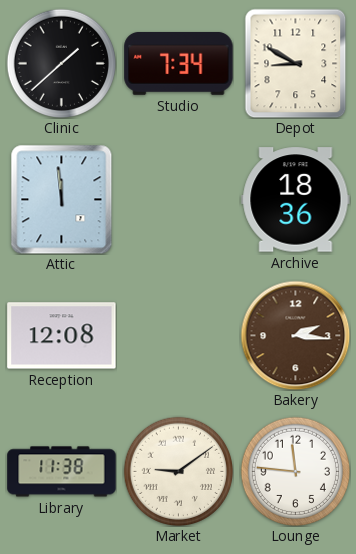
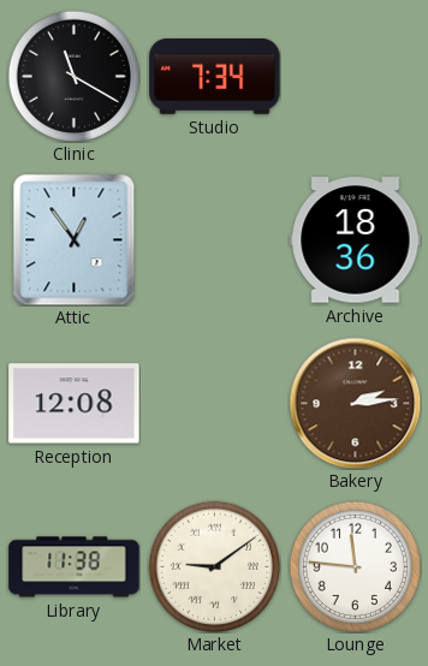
Clinic: 1:38 -> 11:20 (73, 76)
Depot: 8:50 -> none (296, 63)
Attic: 11:59 -> 12:54 (75, 239)
Bakery: 2:16 -> 2:14 (355, 403)
